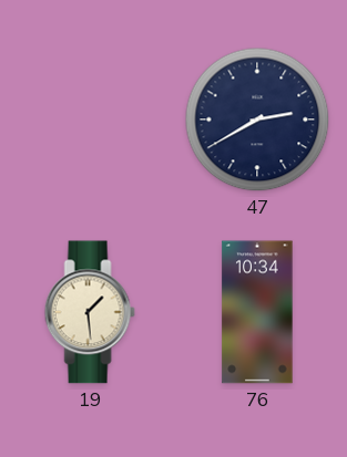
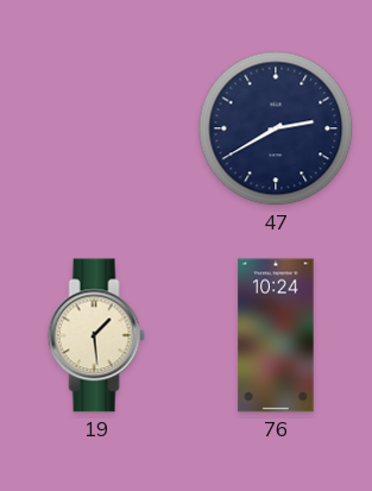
76: 10:34 -> 10:24 (276, 335)
